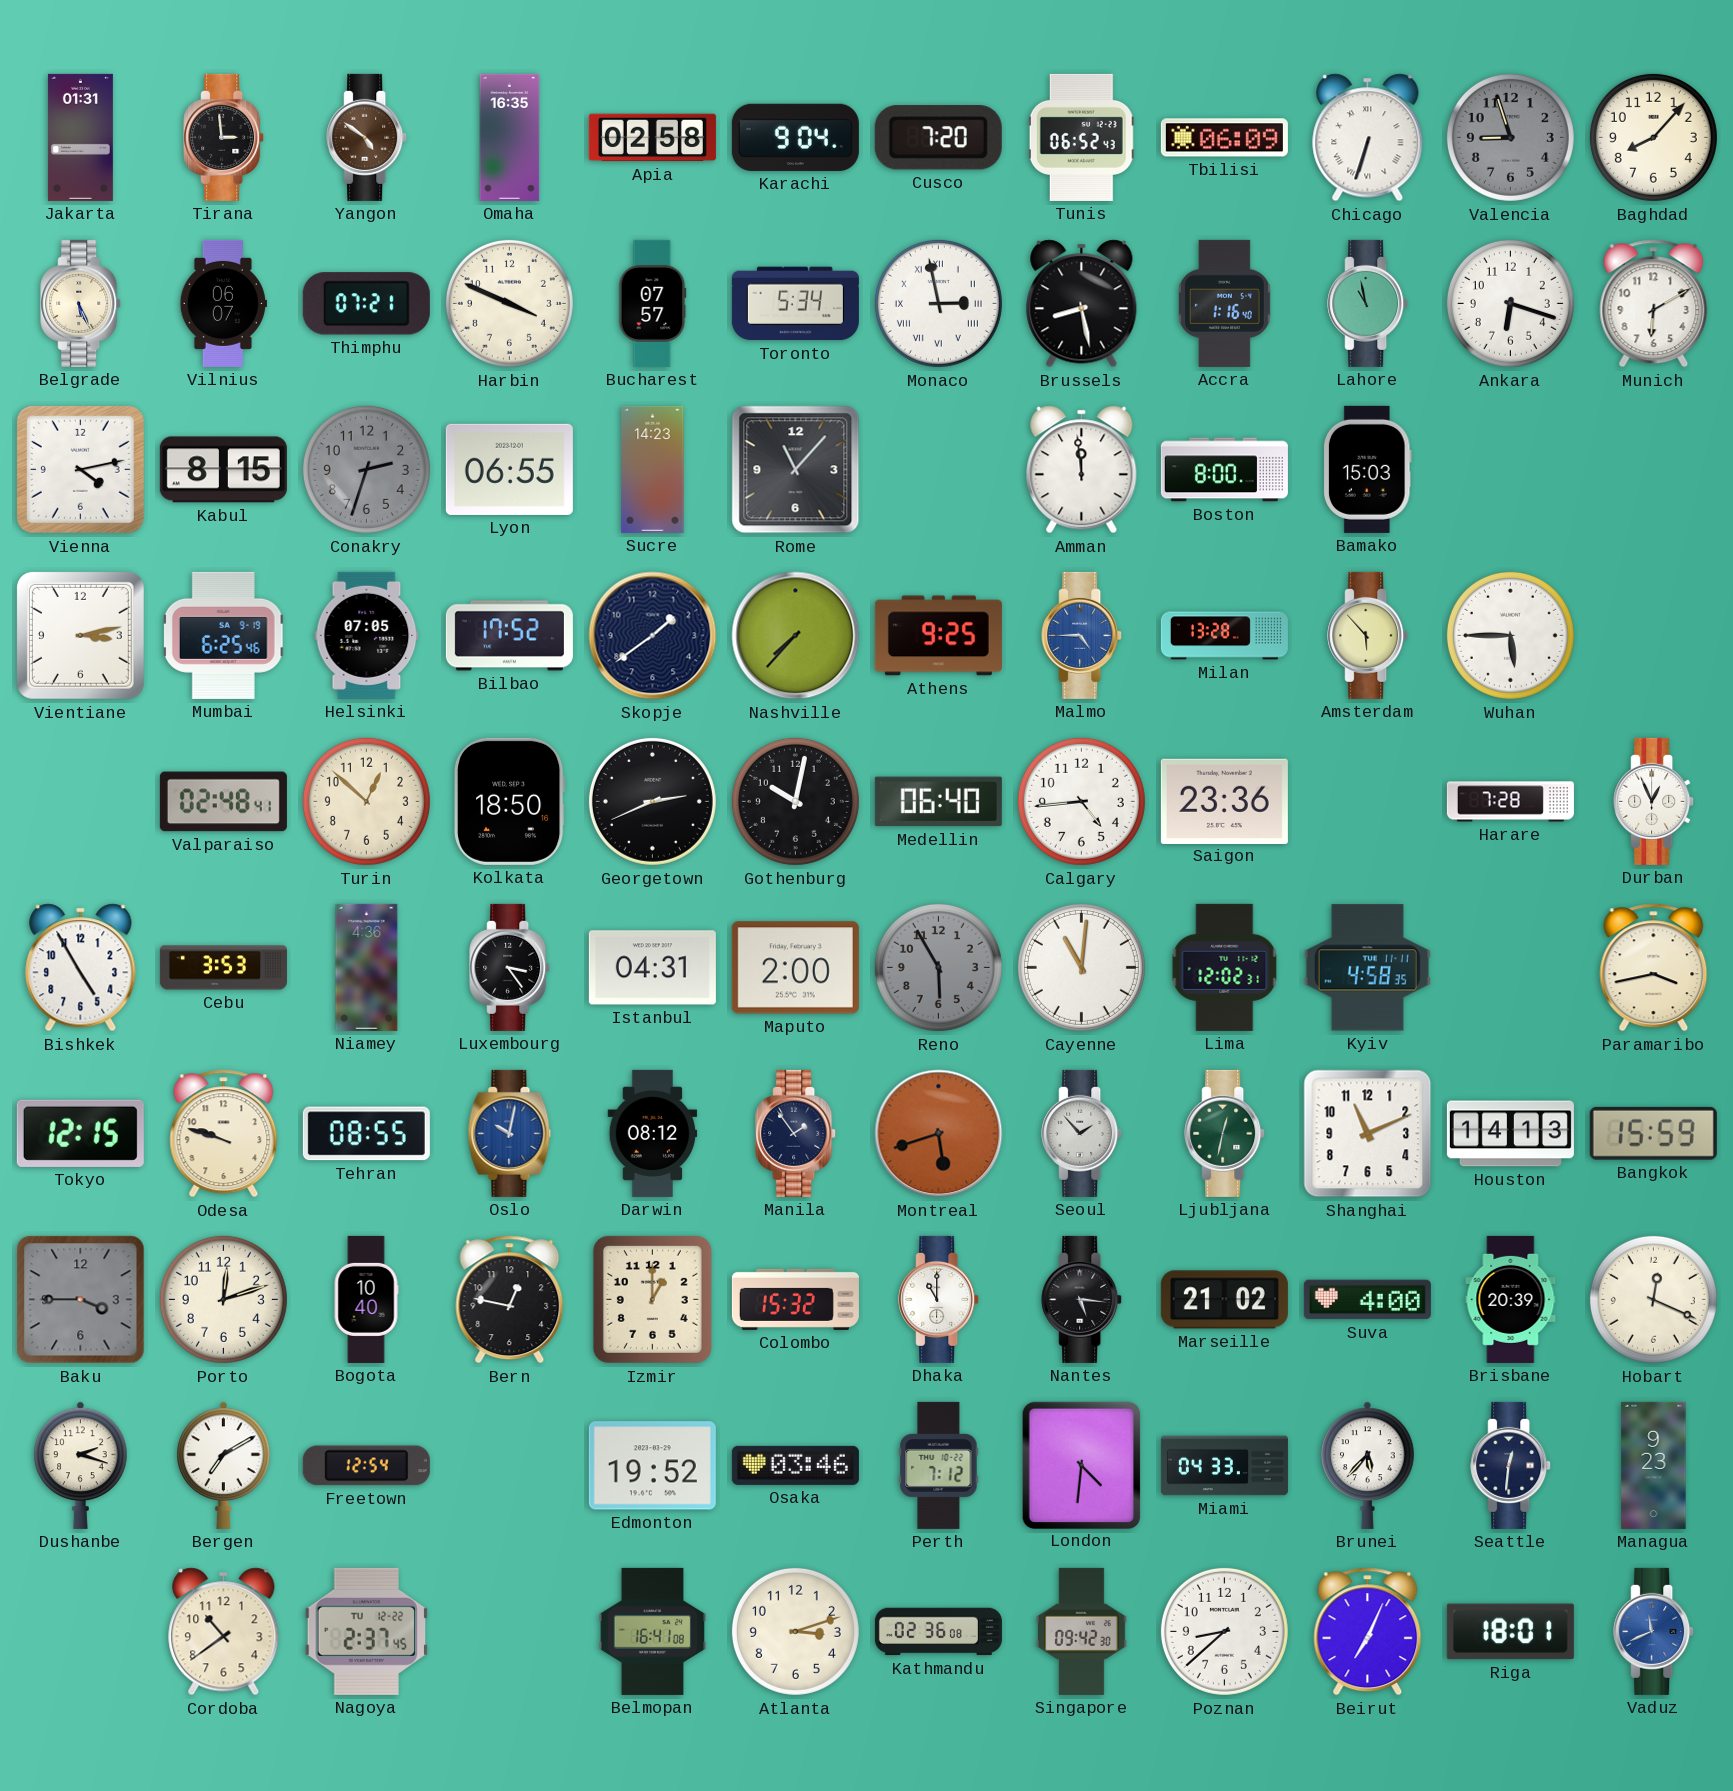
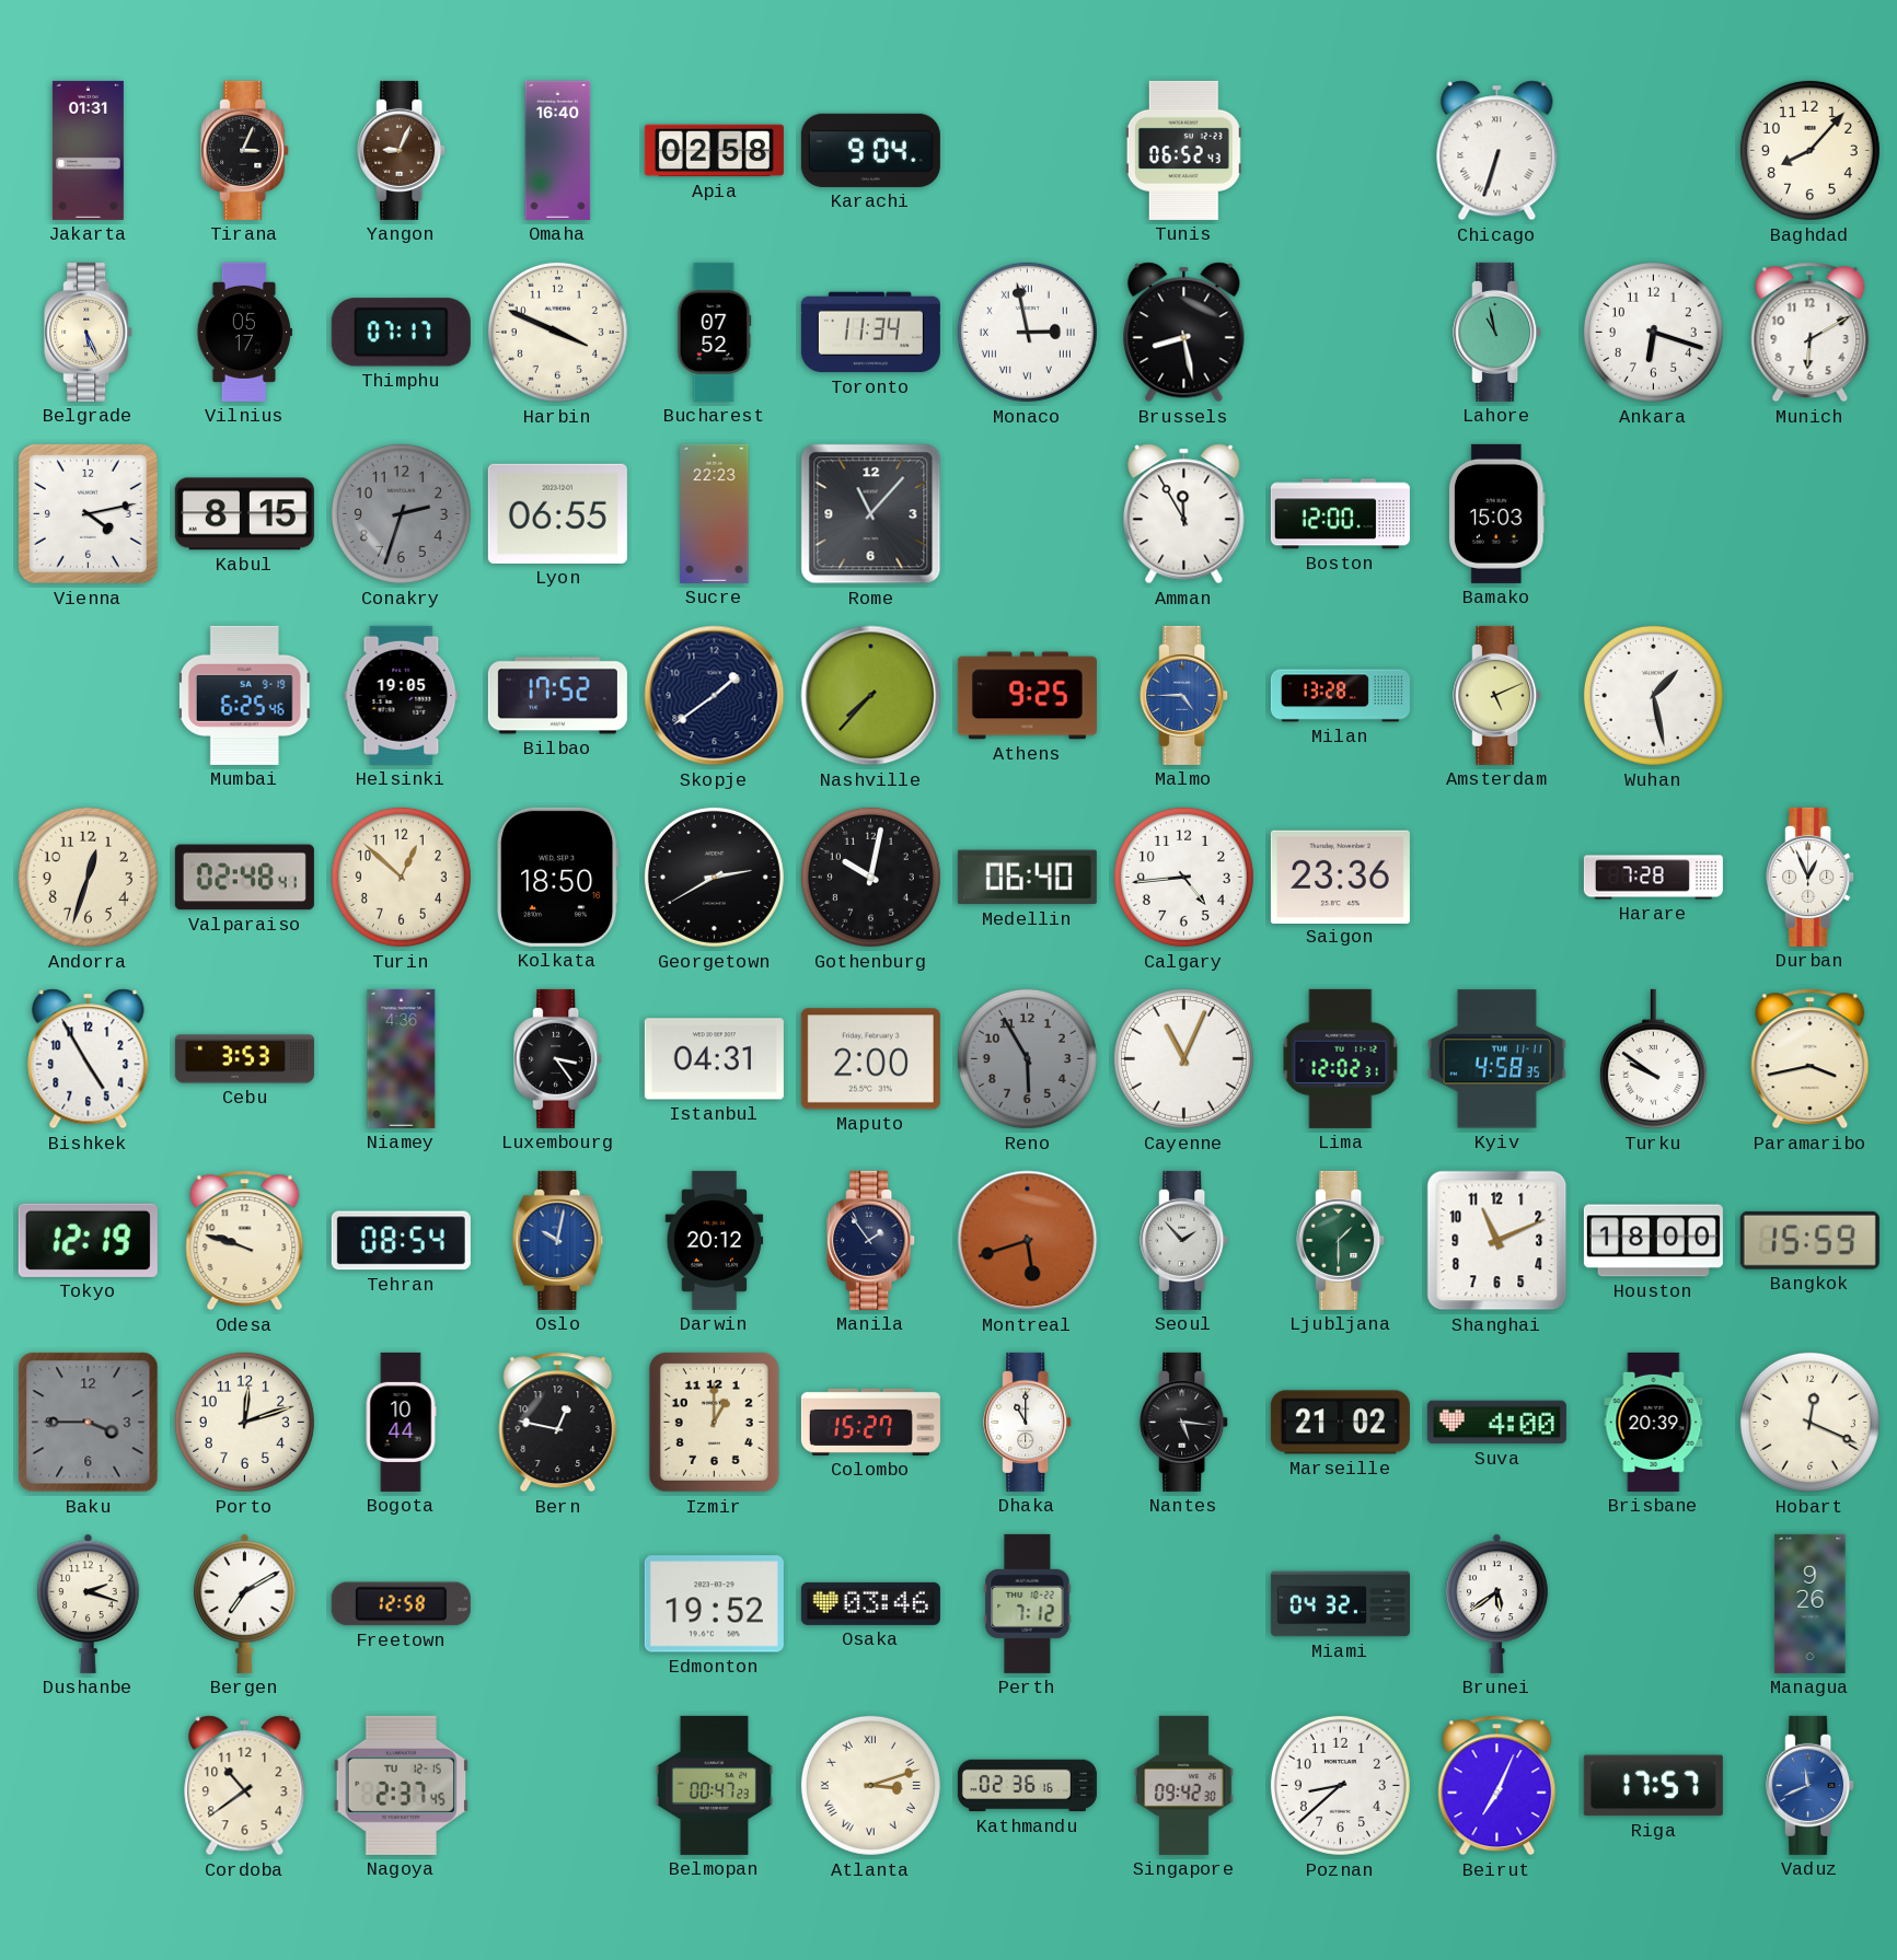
Tirana: 2:59 -> 3:04 (245, 150)
Yangon: 4:51 -> 9:04 (402, 150)
Omaha: 16:35 -> 16:40 (558, 150)
Cusco: 7:20 -> none (938, 138)
Tbilisi: 06:09 -> none (1224, 138)
Valencia: 8:57 -> none (1510, 137)
Vilnius: 06:07 -> 05:17 (244, 332)
Thimphu: 07:21 -> 07:17 (401, 333)
Bucharest: 07:57 -> 07:52 (714, 332)
Toronto: 5:34 -> 11:34 (870, 333)
Accra: 1:16 -> none (1224, 303)
Sucre: 14:23 -> 22:23 (715, 513)
Amman: 11:59 -> 11:55 (1184, 514)
Boston: 8:00 -> 12:00 (1340, 514)
Vientiane: 3:13 -> none (80, 635)
Helsinki: 07:05 -> 19:05 (402, 695)
Amsterdam: 5:53 -> 5:11 (1497, 695)
Wuhan: 5:45 -> 1:28 (1653, 695)
Andorra: none -> 12:33 (88, 877)
Georgetown: 2:41 -> 2:40 (714, 877)
Cayenne: 11:01 -> 11:04 (1183, 1058)
Turku: none -> 9:51 (1653, 1059)
Tokyo: 12:15 -> 12:19 (88, 1240)
Tehran: 08:55 -> 08:54 (401, 1241)
Darwin: 08:12 -> 20:12 (715, 1240)
Ljubljana: 12:32 -> 1:30 (1341, 1240)
Houston: 14:13 -> 18:00 (1653, 1241)
Bogota: 10:40 -> 10:44 (401, 1422)
Colombo: 15:32 -> 15:27 (870, 1422)
Freetown: 12:54 -> 12:58 (401, 1604)
London: 4:31 -> none (1081, 1465)
Miami: 04:33 -> 04:32 (1340, 1604)
Brunei: 5:37 -> 5:39 (1497, 1603)
Seattle: 12:31 -> none (1511, 1465)
Managua: 9:23 -> 9:26 (1811, 1603)
Nagoya date: TU 12-22 -> TU 12-15 (401, 1785)
Belmopan: 16:41 -> 00:47 (715, 1785)
Atlanta numerals: Arabic -> Roman (870, 1785)
Kathmandu: 02:36:08 -> 02:36:16 (1027, 1786)
Riga: 18:01 -> 17:57 (1653, 1786)
